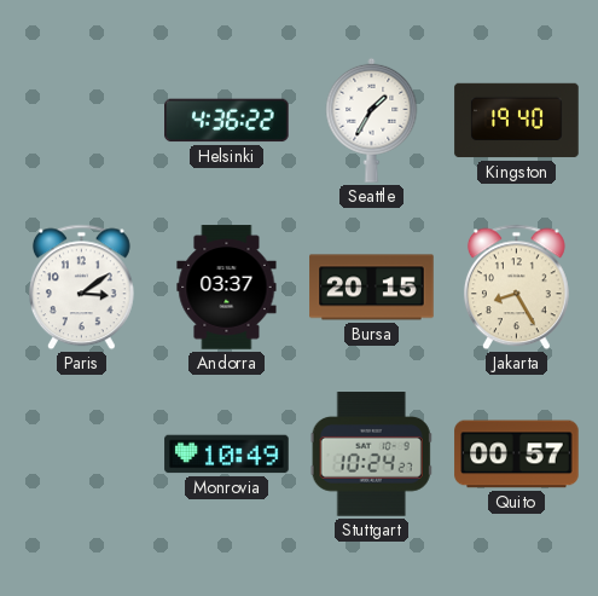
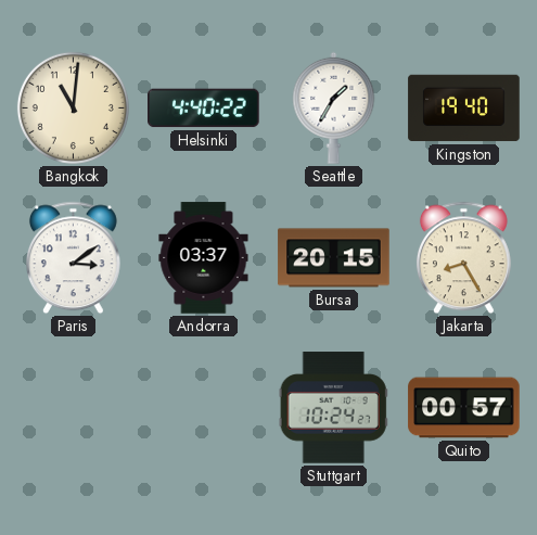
Bangkok: none -> 11:01 (73, 107)
Helsinki: 4:36 -> 4:40 (204, 109)
Monrovia: 10:49 -> none (227, 455)
